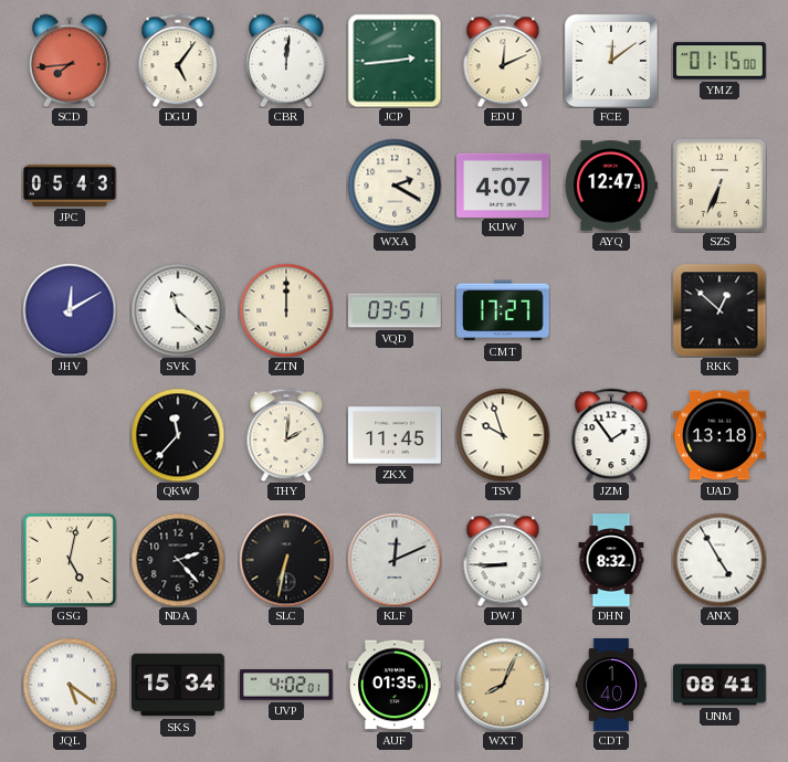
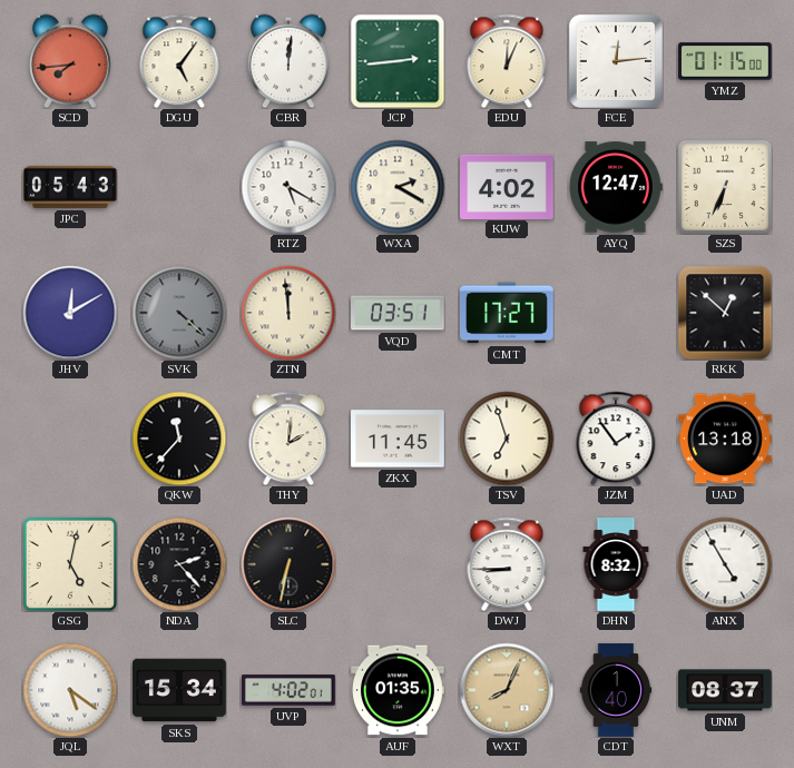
EDU: 12:11 -> 12:04 (507, 61)
FCE: 12:09 -> 12:14 (616, 61)
RTZ: none -> 5:20 (288, 187)
KUW: 4:07 -> 4:02 (507, 186)
SVK: 11:22 -> 4:22 (179, 313)
SVK dial: white -> grey (179, 313)
ZTN: 12:00 -> 11:59 (288, 313)
TSV: 9:57 -> 6:57 (507, 439)
KLF: 12:11 -> none (395, 560)
UNM: 08:41 -> 08:37 (725, 690)
